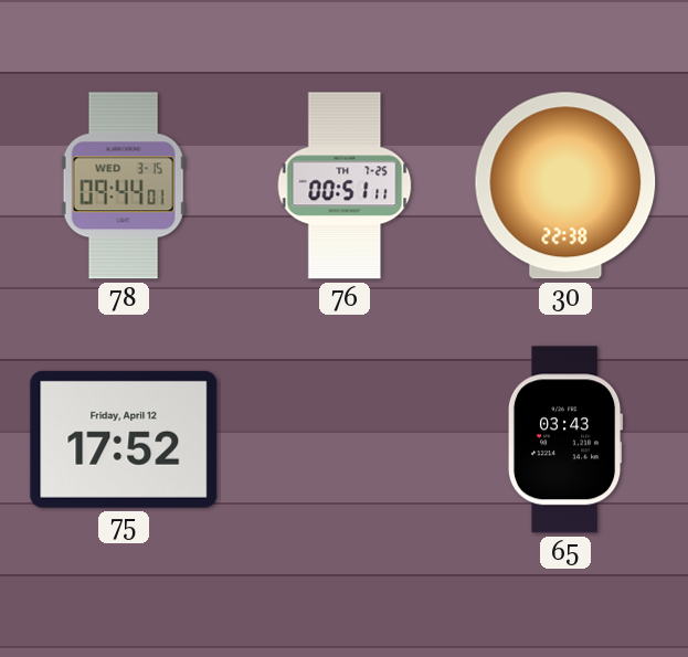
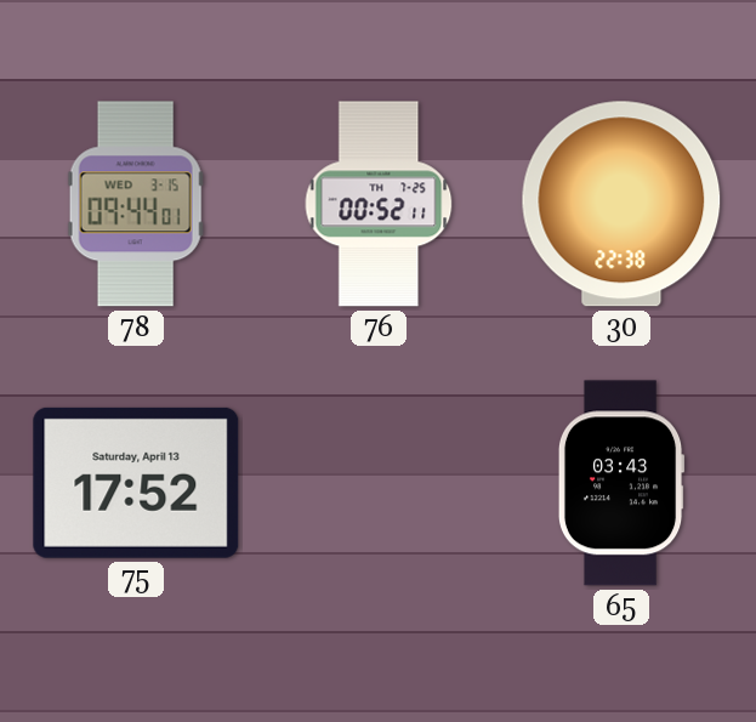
76: 00:51 -> 00:52 (379, 204)
75 date: Friday, April 12 -> Saturday, April 13 (136, 483)
